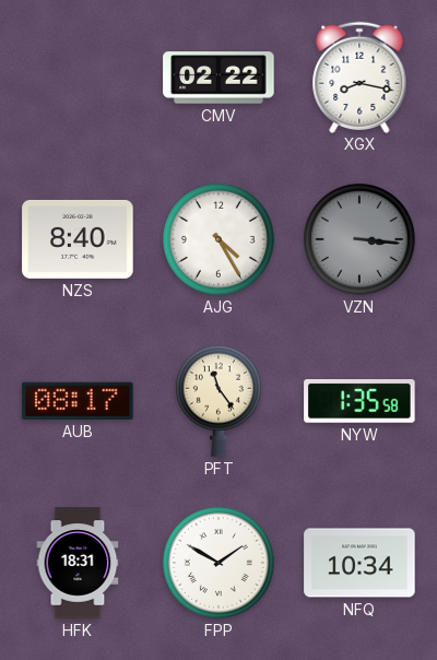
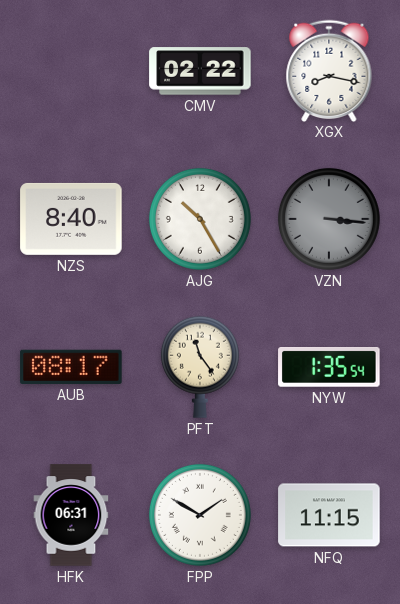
AJG: 4:25 -> 10:25 (200, 219)
NYW: 1:35:58 -> 1:35:54 (329, 368)
HFK: 18:31 -> 06:31 (71, 515)
NFQ: 10:34 -> 11:15 (329, 515)
